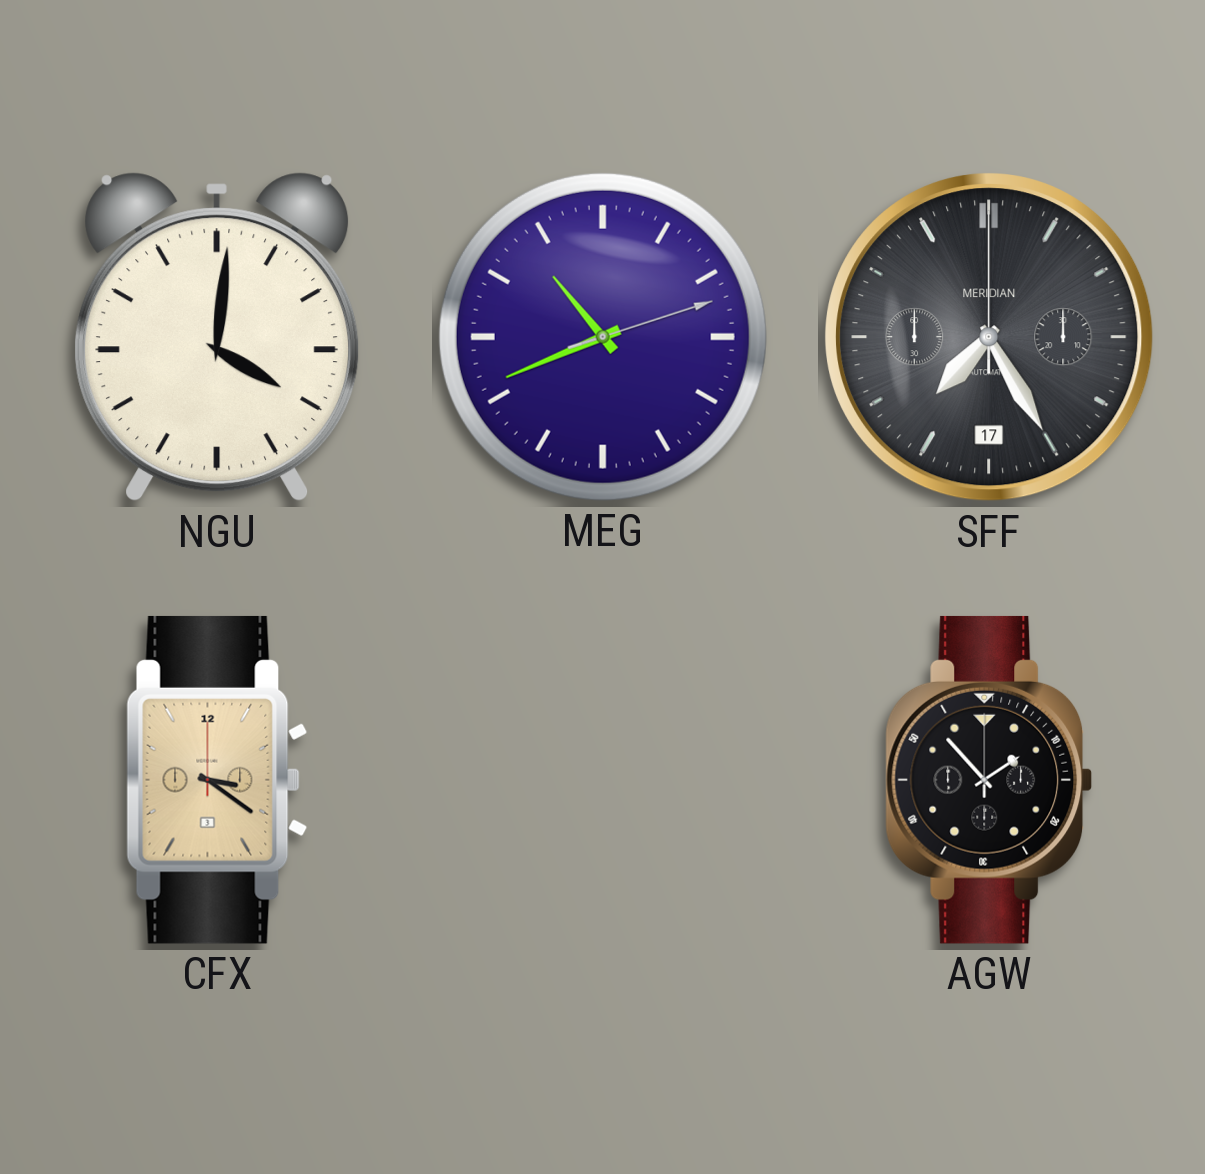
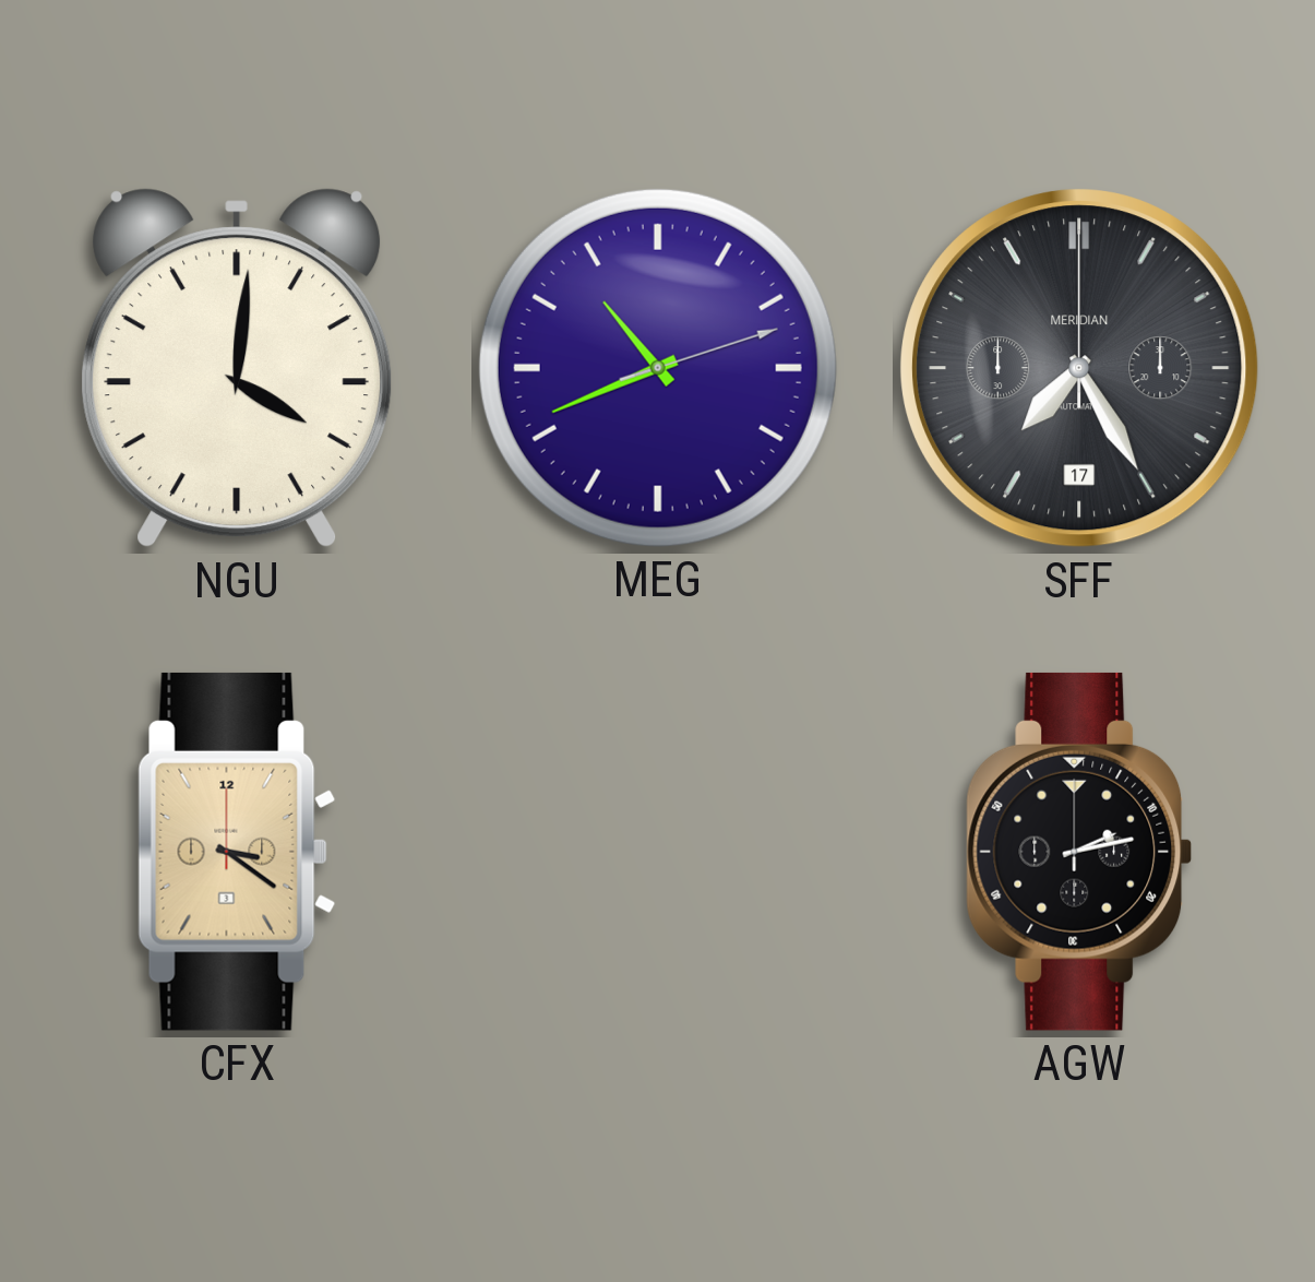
AGW: 1:53 -> 2:13 (1079, 852)
